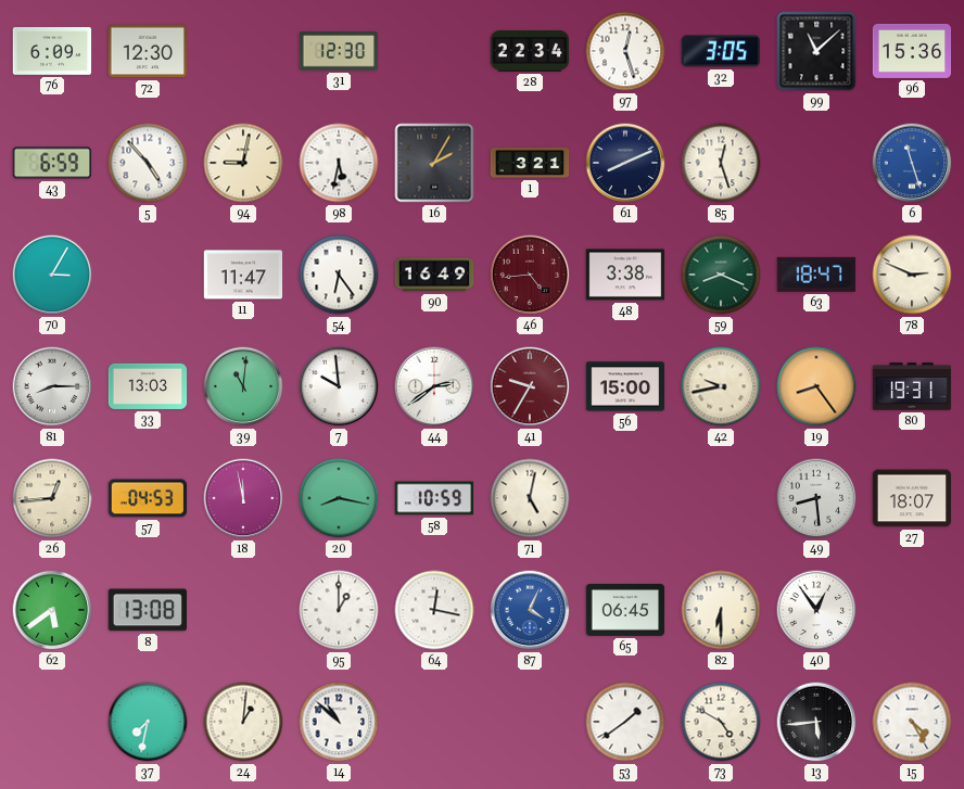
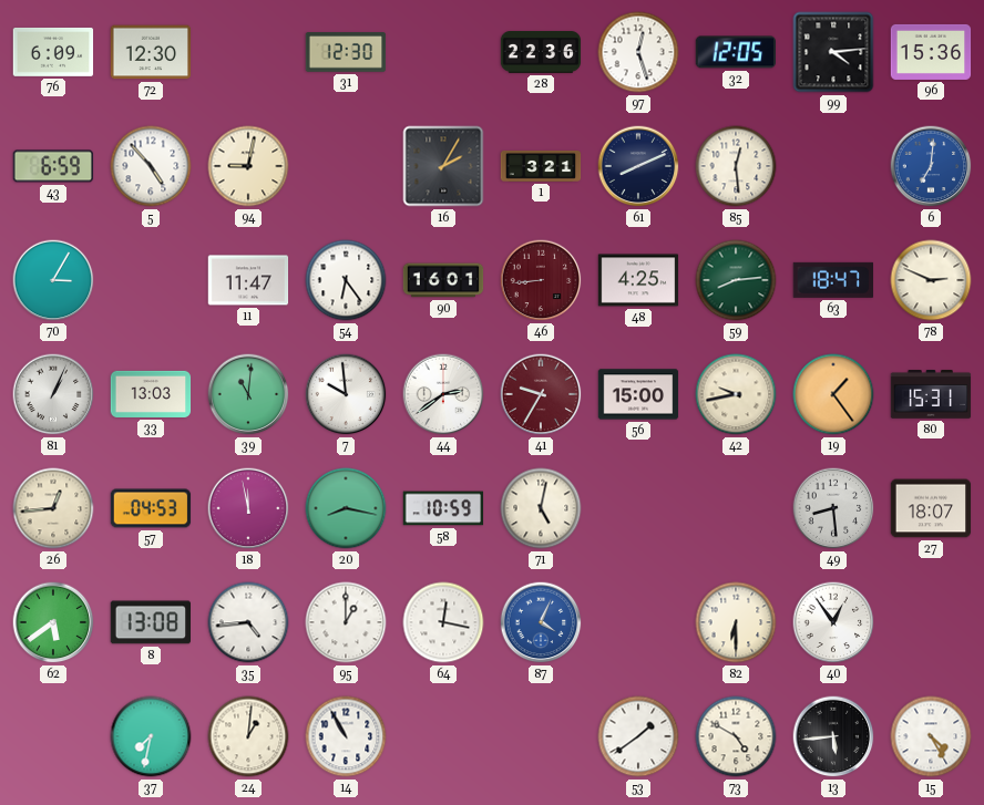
28: 22:34 -> 22:36 (541, 53)
32: 3:05 -> 12:05 (735, 52)
99: 11:08 -> 4:14 (833, 52)
98: 5:32 -> none (339, 163)
85: 12:27 -> 12:29 (736, 166)
6: 11:27 -> 7:01 (931, 166)
90: 16:49 -> 16:01 (443, 280)
46: 4:44 -> 8:44 (541, 280)
48: 3:38 -> 4:25 (638, 280)
59: 8:19 -> 8:14 (736, 280)
81: 8:15 -> 1:04 (53, 394)
19: 8:24 -> 1:24 (833, 394)
80: 19:31 -> 15:31 (931, 395)
35: none -> 4:44 (248, 622)
65: 06:45 -> none (625, 610)
14: 10:52 -> 10:55 (346, 736)
